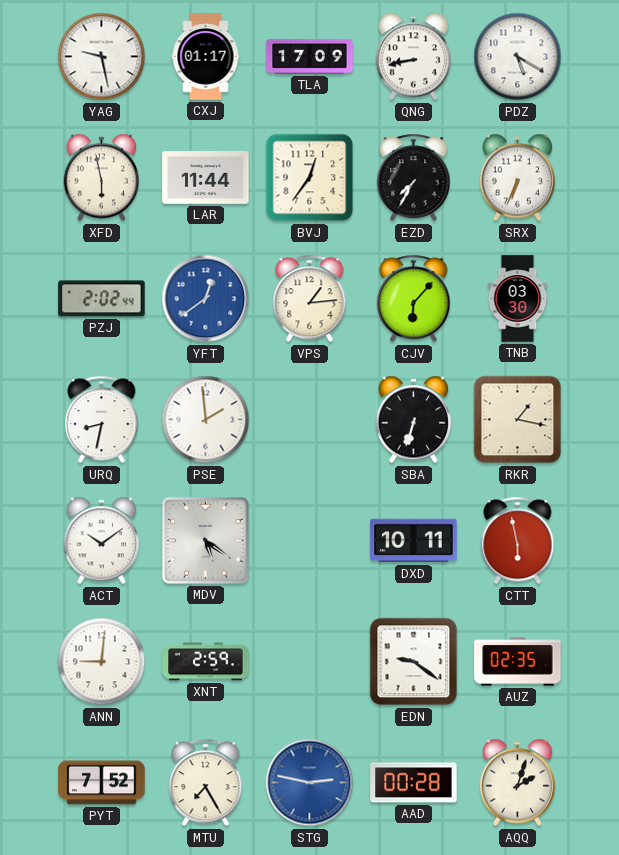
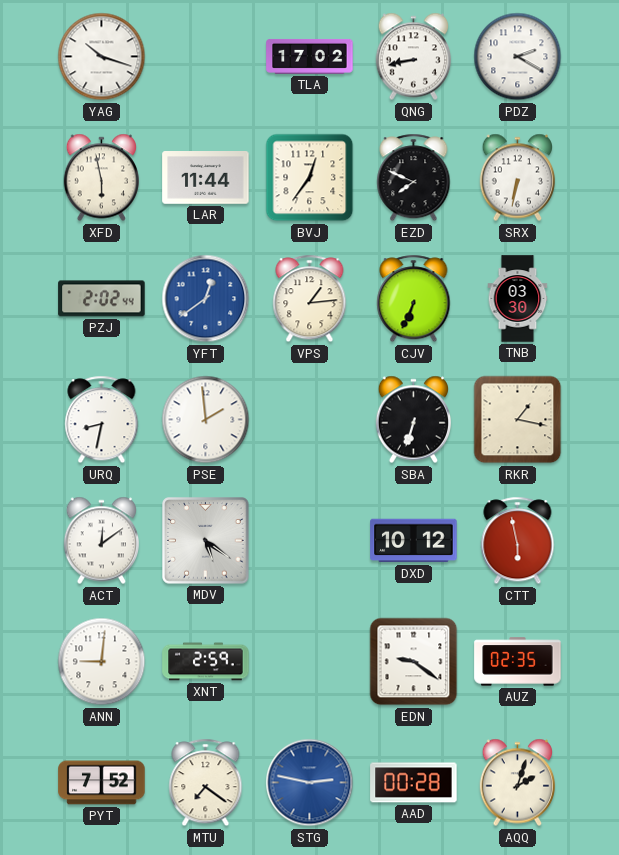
YAG: 9:28 -> 10:18 (102, 57)
CXJ: 01:17 -> none (206, 57)
TLA: 17:09 -> 17:02 (310, 56)
PDZ: 5:20 -> 2:20 (518, 57)
EZD: 7:35 -> 7:49 (414, 178)
SRX: 6:34 -> 6:32 (518, 178)
CJV: 6:07 -> 6:34 (414, 299)
ACT: 10:09 -> 12:09 (102, 541)
DXD: 10:11 -> 10:12 (414, 541)
MTU: 7:25 -> 7:21 (206, 783)
